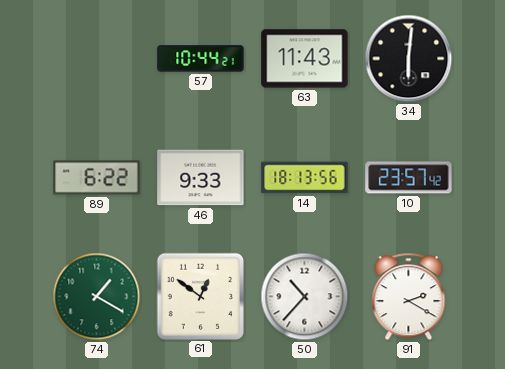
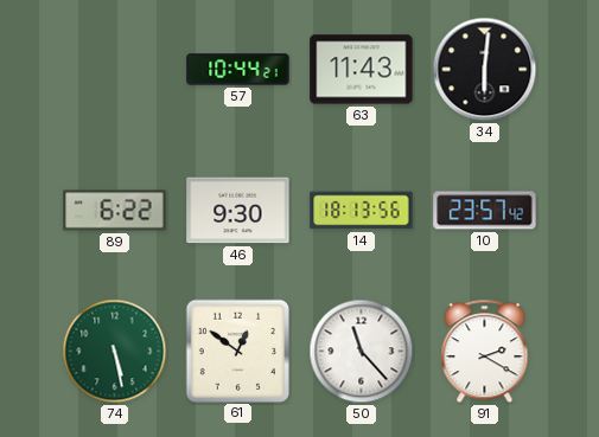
46: 9:33 -> 9:30 (238, 211)
74: 1:20 -> 5:28 (115, 352)
50: 10:37 -> 11:23 (362, 352)
